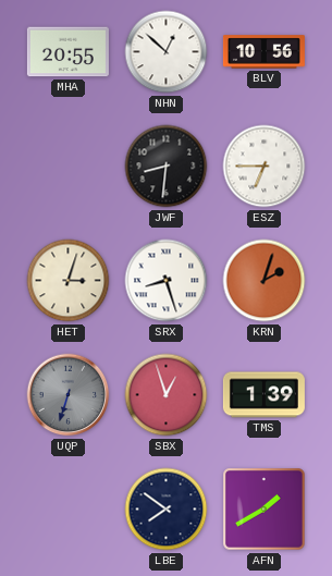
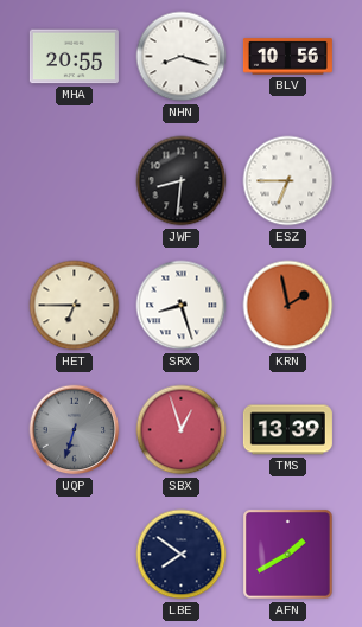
NHN: 12:52 -> 8:18 (182, 57)
HET: 3:03 -> 6:45 (75, 306)
KRN: 2:03 -> 1:58 (288, 306)
TMS: 1:39 -> 13:39 (287, 430)
